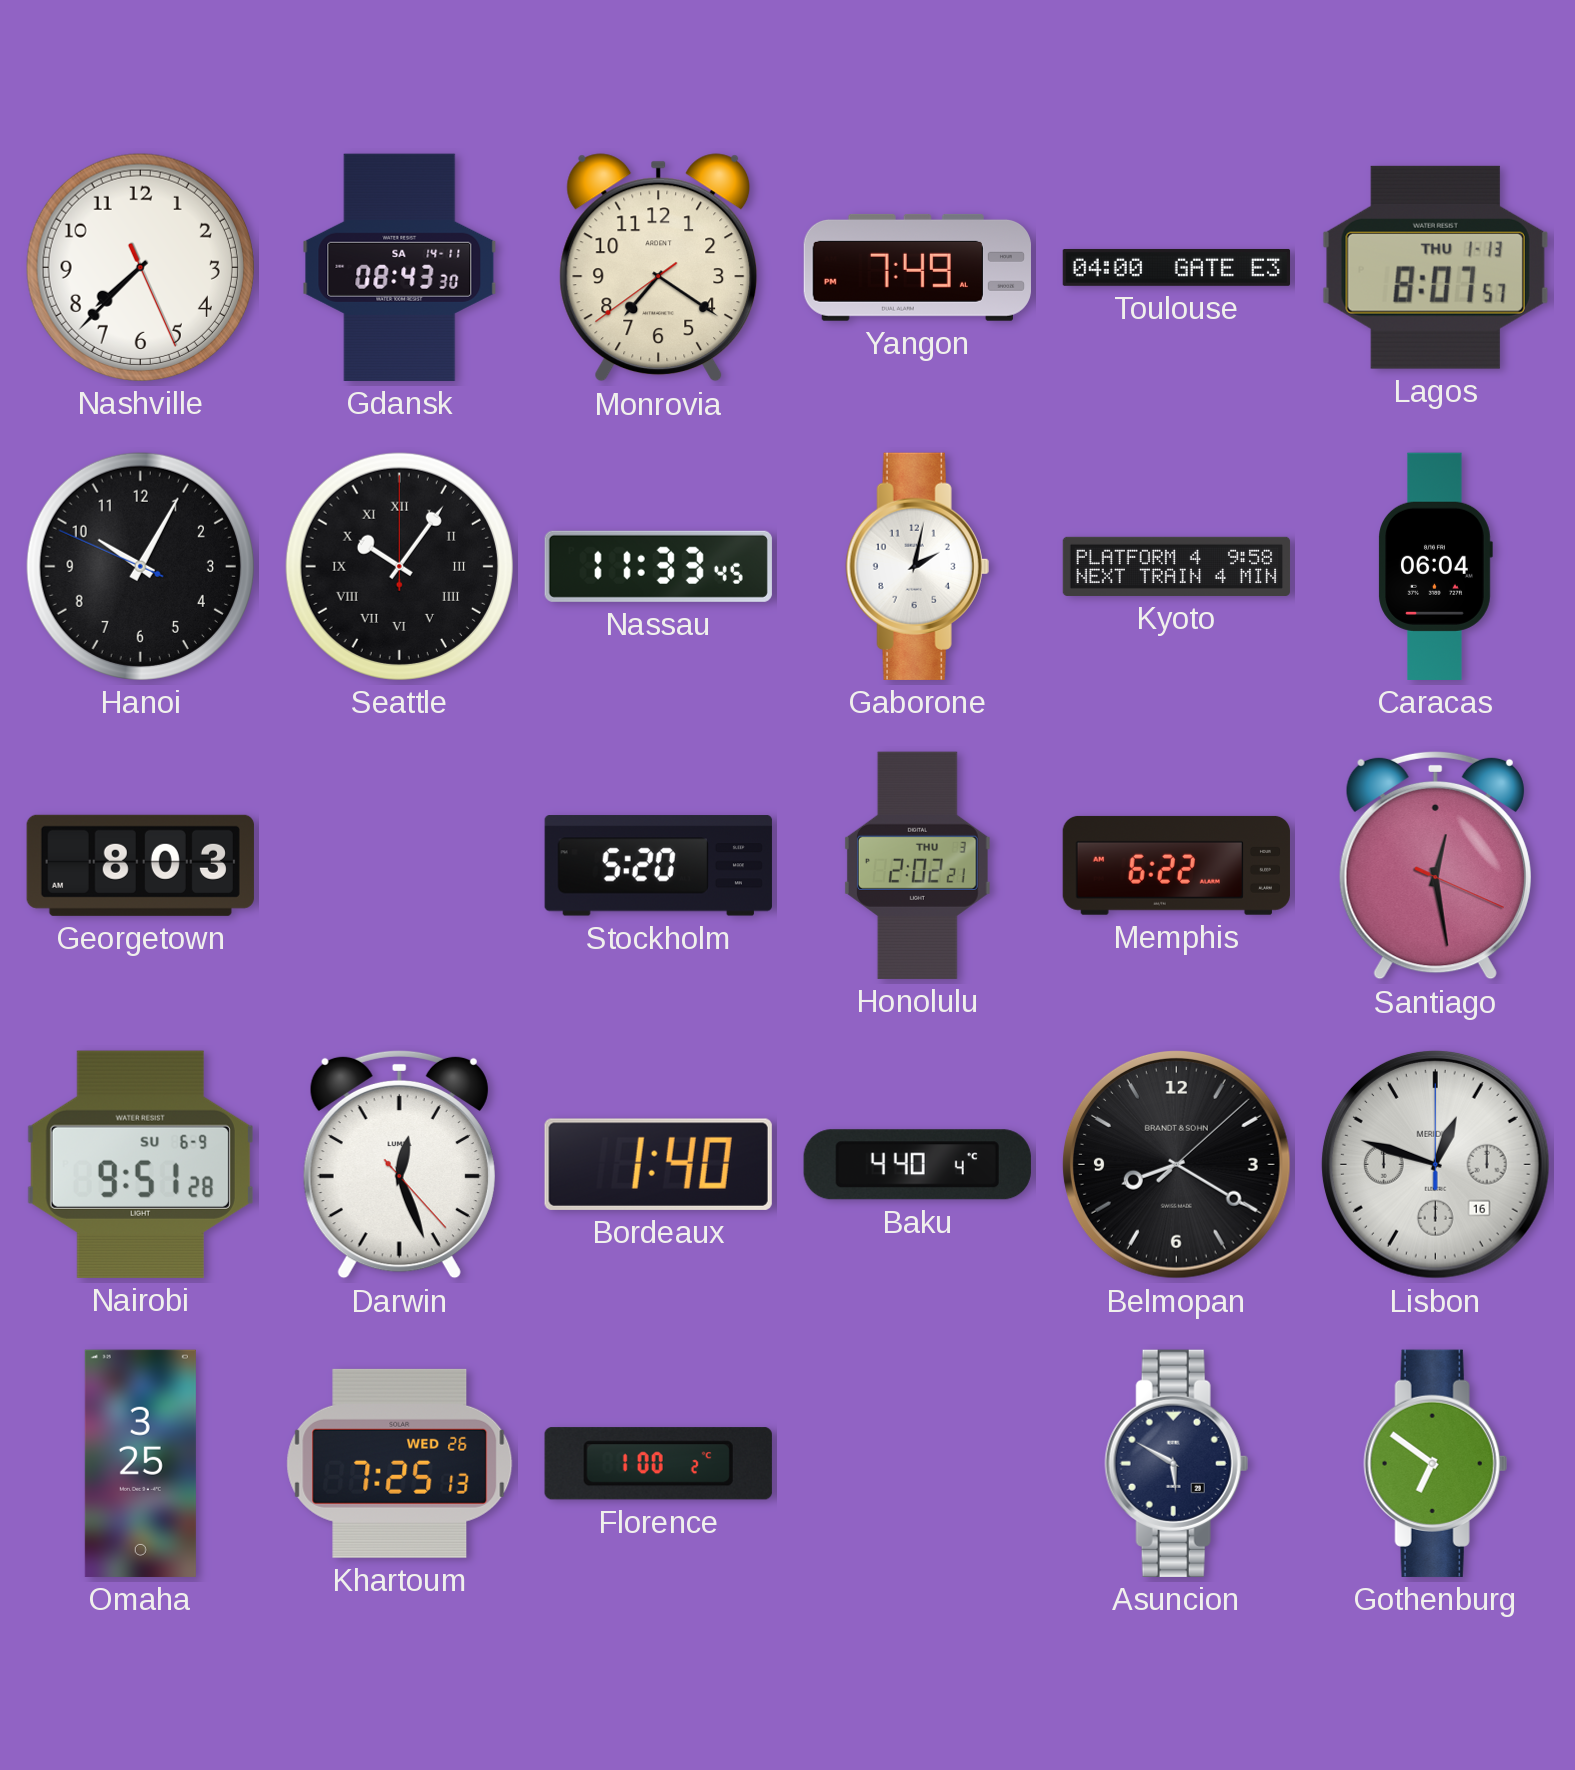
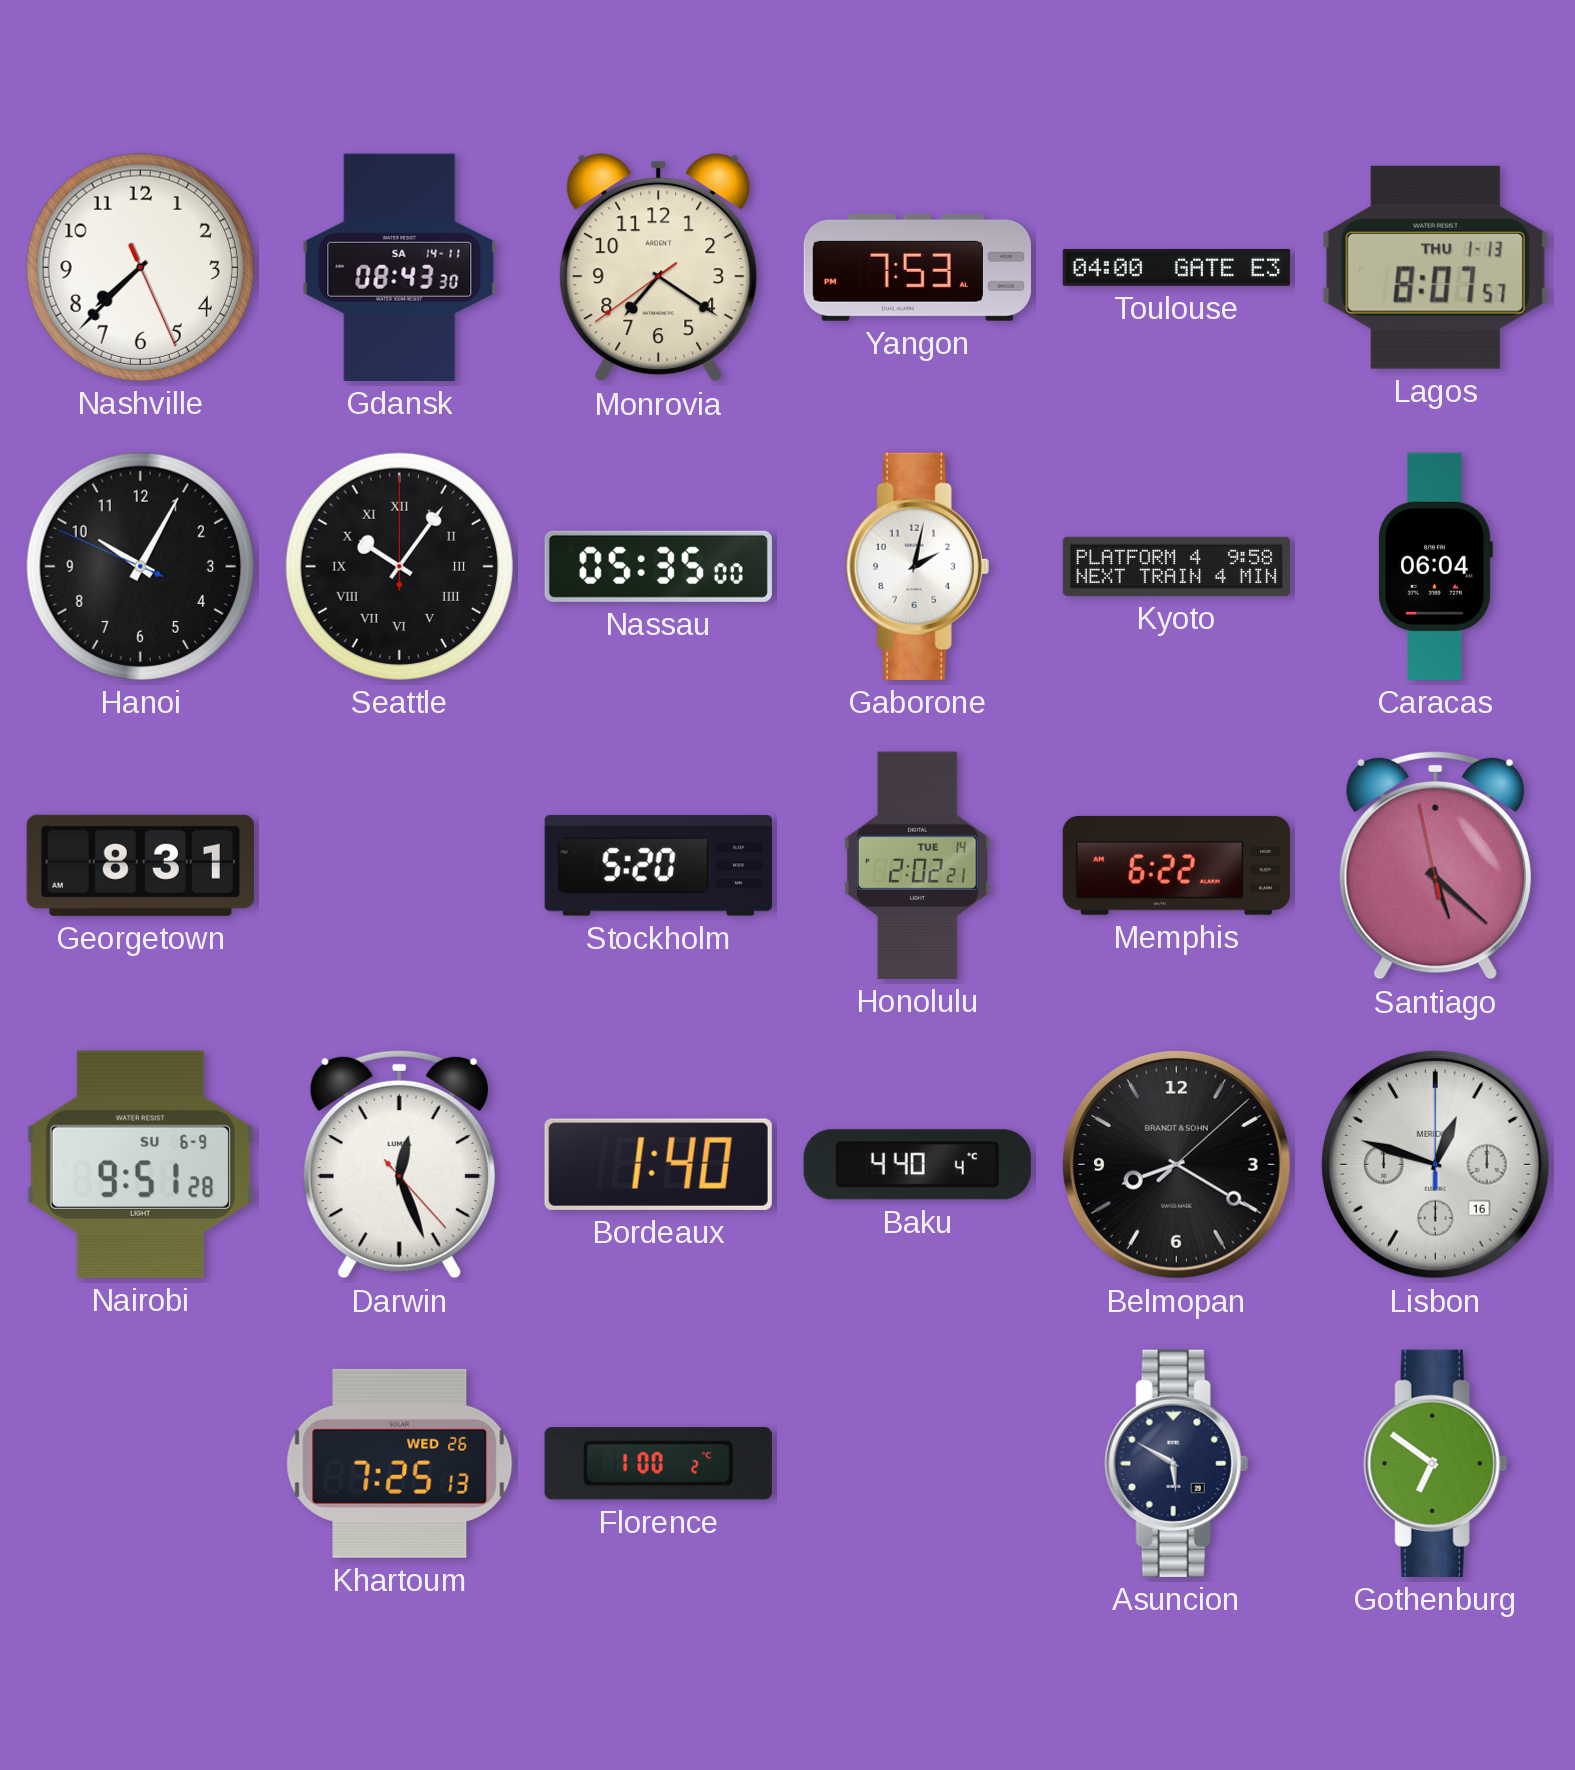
Yangon: 7:49 -> 7:53 (917, 267)
Nassau: 11:33 -> 05:35 (658, 566)
Georgetown: 8:03 -> 8:31 (140, 865)
Honolulu date: THU 3 -> TUE 14 (917, 865)
Santiago: 12:28 -> 5:21 (1435, 865)
Omaha: 3:25 -> none (140, 1463)
